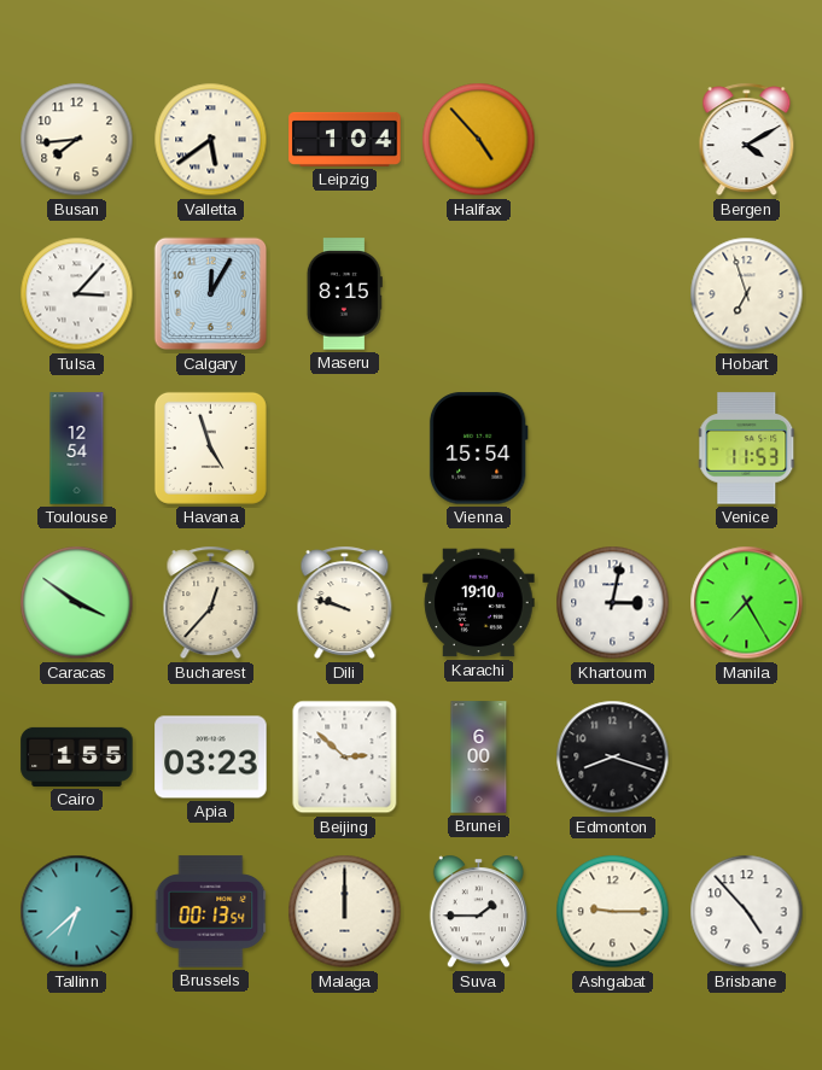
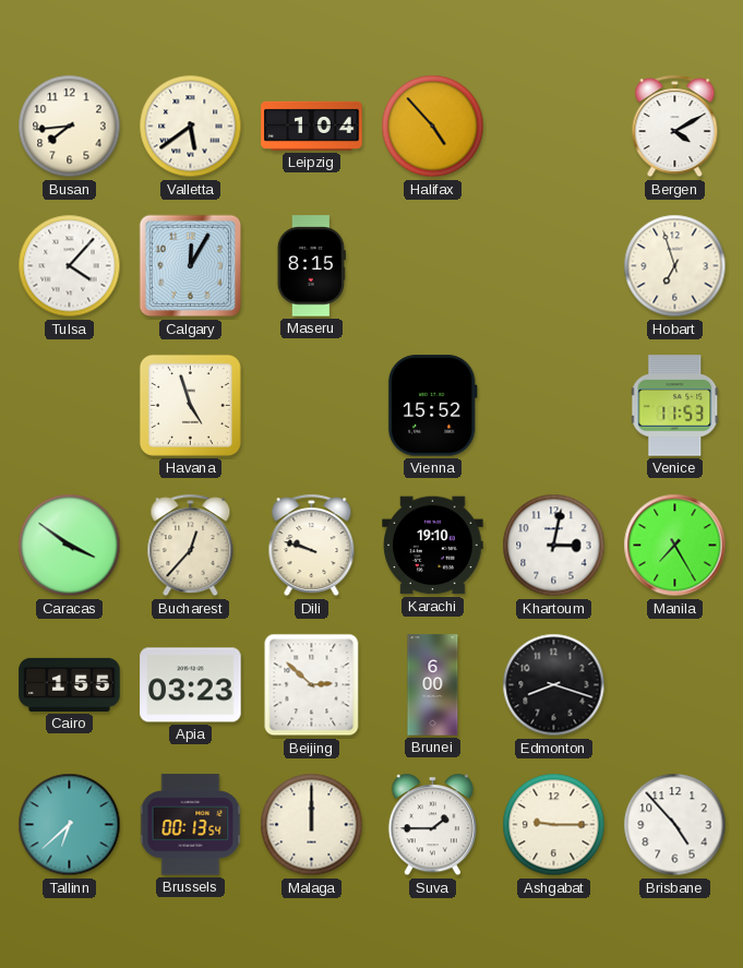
Tulsa: 3:07 -> 4:07 (70, 266)
Toulouse: 12:54 -> none (77, 449)
Vienna: 15:54 -> 15:52 (432, 406)
